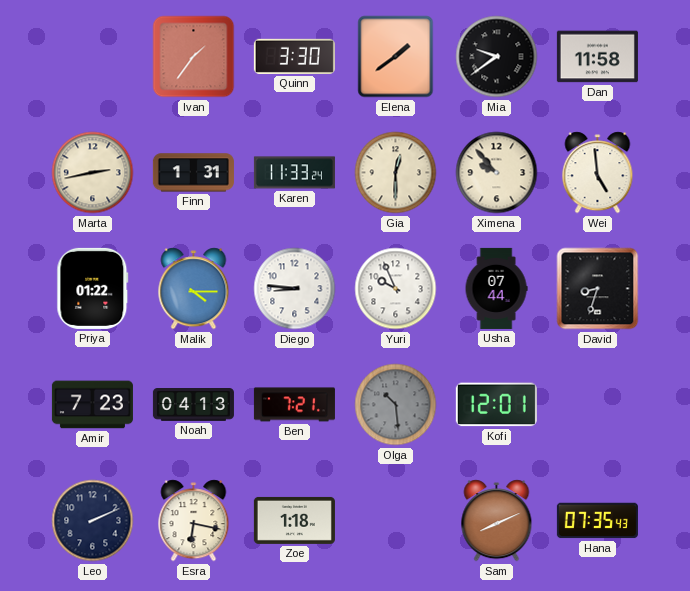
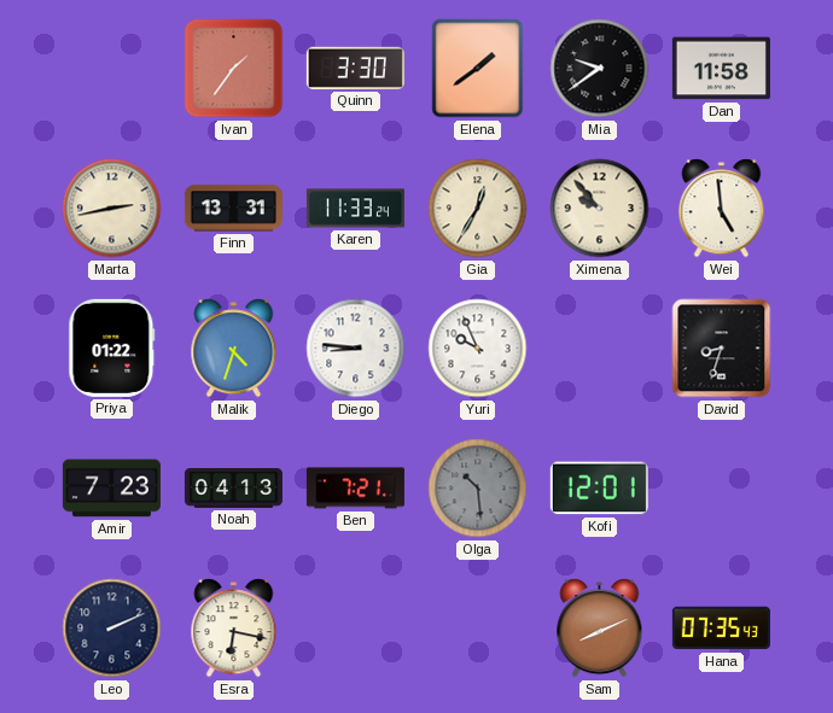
Finn: 1:31 -> 13:31 (233, 209)
Gia: 12:30 -> 12:35 (478, 209)
Malik: 4:15 -> 4:33 (234, 349)
Usha: 07:44 -> none (496, 288)
Zoe: 1:18 -> none (294, 520)
